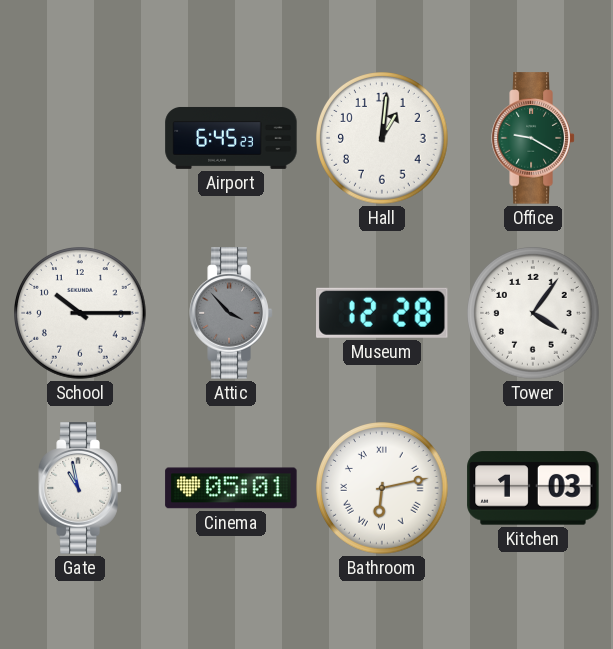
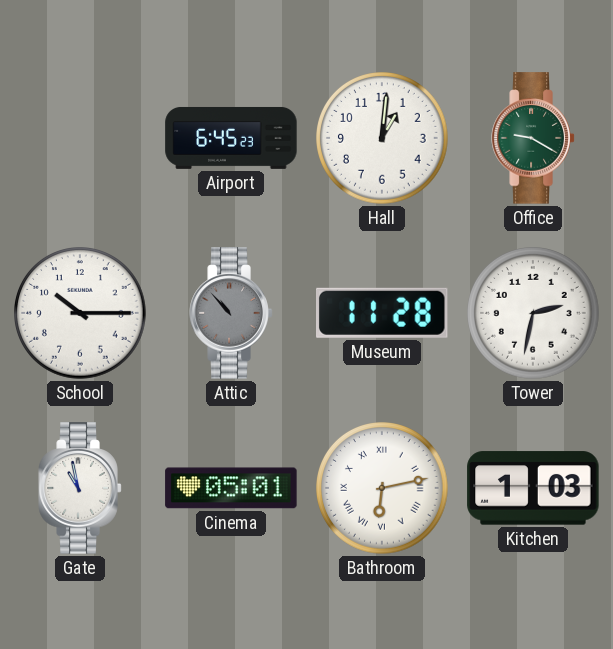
Attic: 3:53 -> 10:53 (231, 313)
Museum: 12:28 -> 11:28 (383, 313)
Tower: 4:06 -> 2:32 (534, 314)
